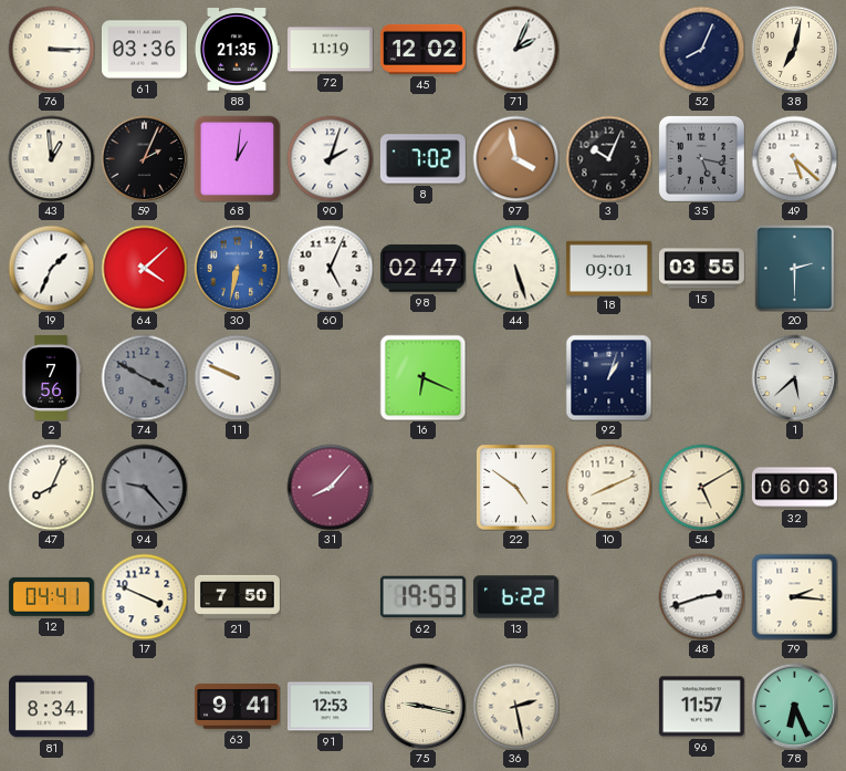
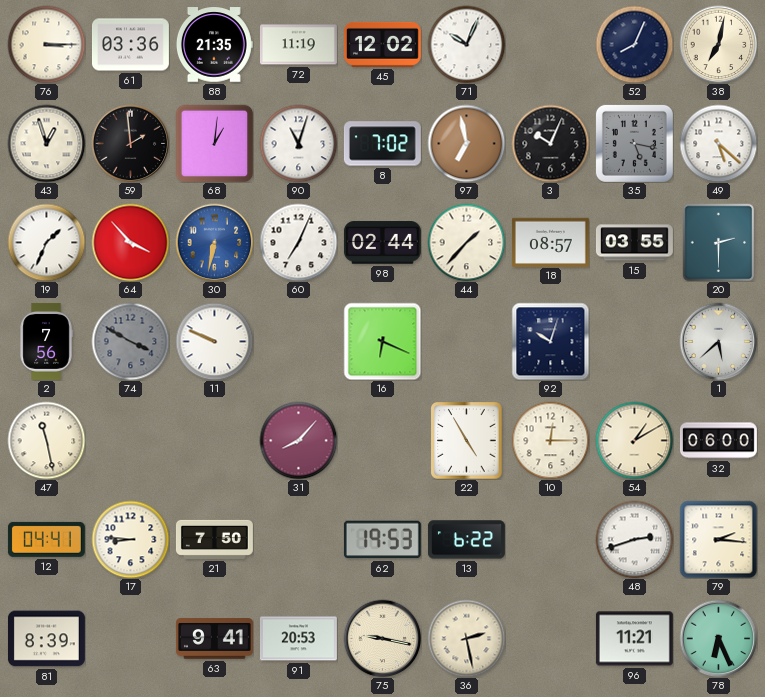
71: 2:04 -> 10:04 (466, 44)
43: 12:59 -> 12:57 (46, 143)
59: 2:04 -> 1:59 (130, 143)
90: 2:03 -> 11:03 (298, 143)
97: 3:58 -> 6:58 (466, 143)
64: 4:08 -> 3:53 (130, 242)
60: 5:04 -> 7:04 (298, 242)
98: 02:47 -> 02:44 (382, 243)
44: 5:27 -> 1:37 (466, 242)
18: 09:01 -> 08:57 (550, 242)
92: 1:03 -> 10:03 (550, 341)
47: 8:04 -> 11:28 (46, 440)
94: 9:23 -> none (144, 487)
22: 4:51 -> 4:55 (467, 440)
10: 8:11 -> 12:15 (550, 440)
54: 5:10 -> 1:10 (634, 440)
32: 06:03 -> 06:00 (718, 441)
17: 3:49 -> 8:46 (130, 539)
81: 8:34 -> 8:39 (46, 639)
91: 12:53 -> 20:53 (298, 639)
96: 11:57 -> 11:21 (634, 639)
